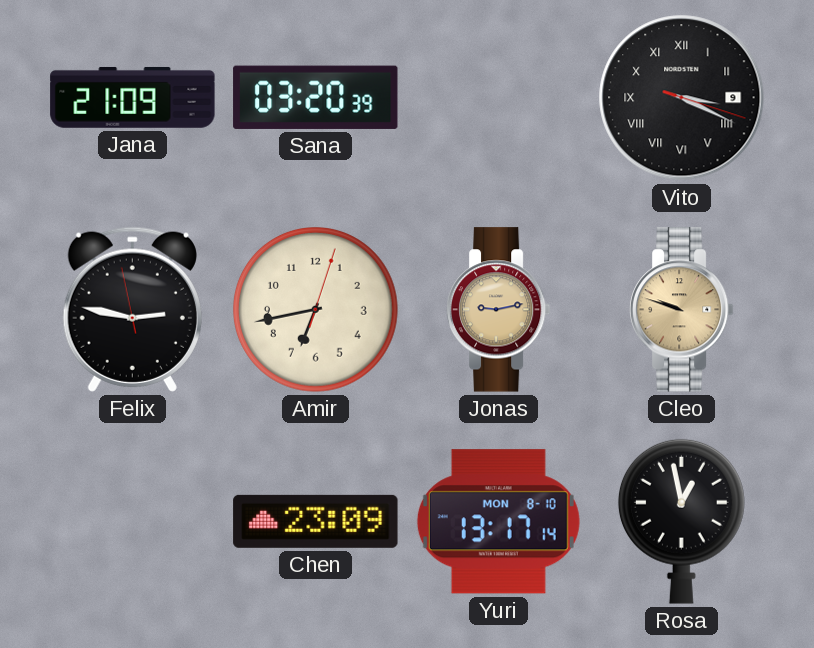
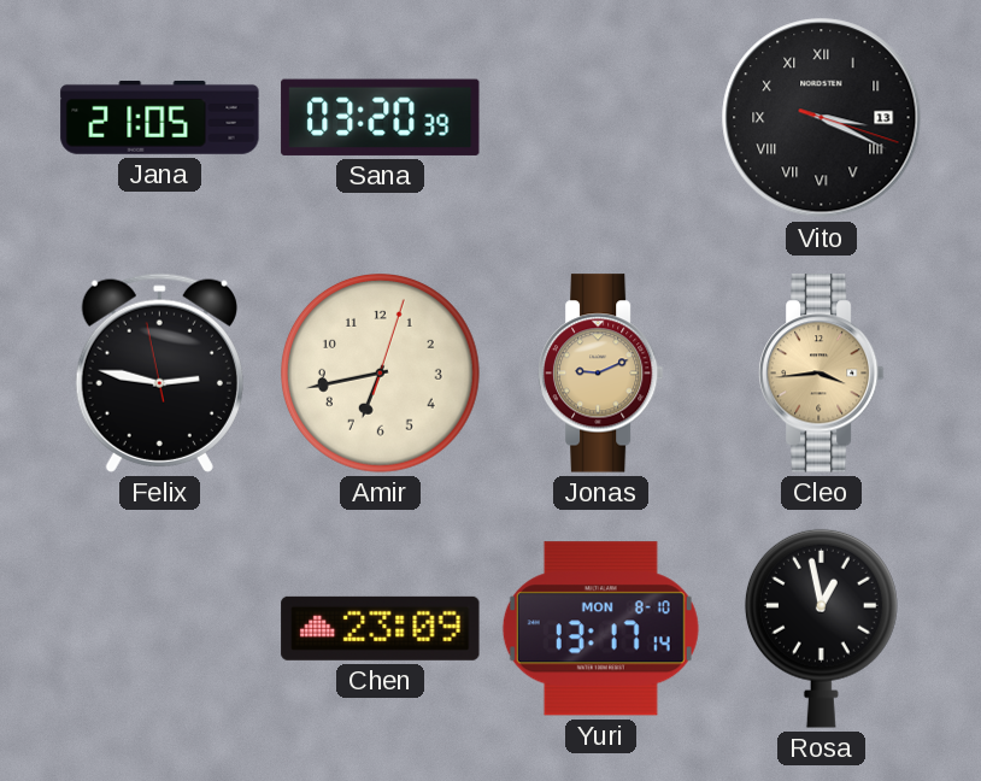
Jana: 21:09 -> 21:05 (160, 117)
Vito date: 9 -> 13 (822, 118)
Jonas: 9:13 -> 9:11 (600, 374)
Cleo: 9:48 -> 3:44 (821, 374)
